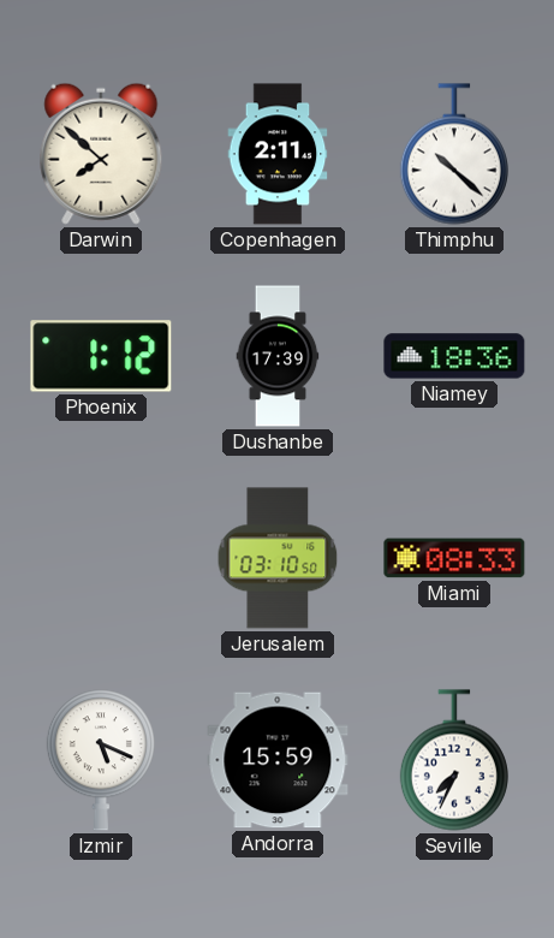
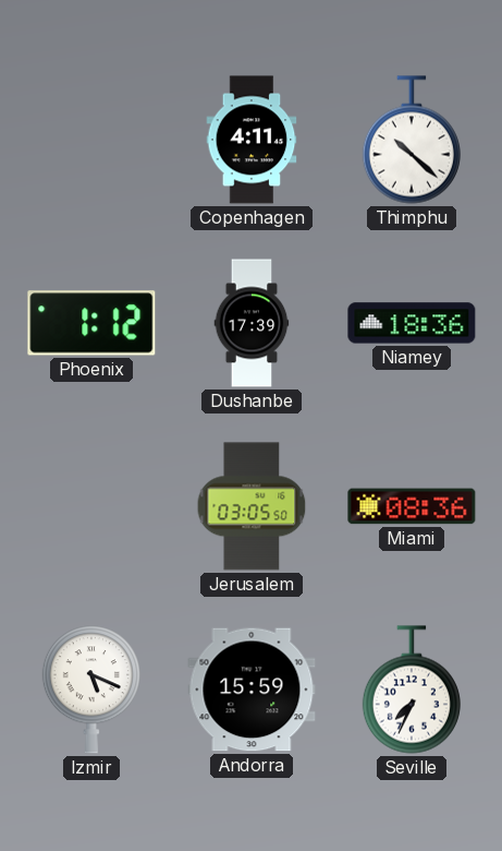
Darwin: 7:52 -> none (101, 154)
Copenhagen: 2:11 -> 4:11 (252, 140)
Jerusalem: 03:10 -> 03:05 (252, 506)
Miami: 08:33 -> 08:36 (412, 506)
